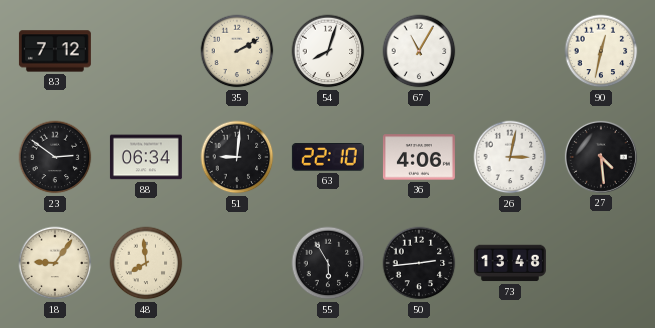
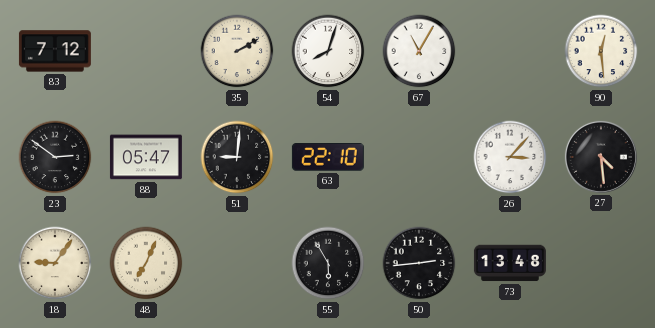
90: 12:32 -> 12:29 (601, 51)
88: 06:34 -> 05:47 (146, 157)
36: 4:06 -> none (419, 157)
26: 3:02 -> 3:07 (510, 157)
48: 7:59 -> 7:04 (146, 263)
